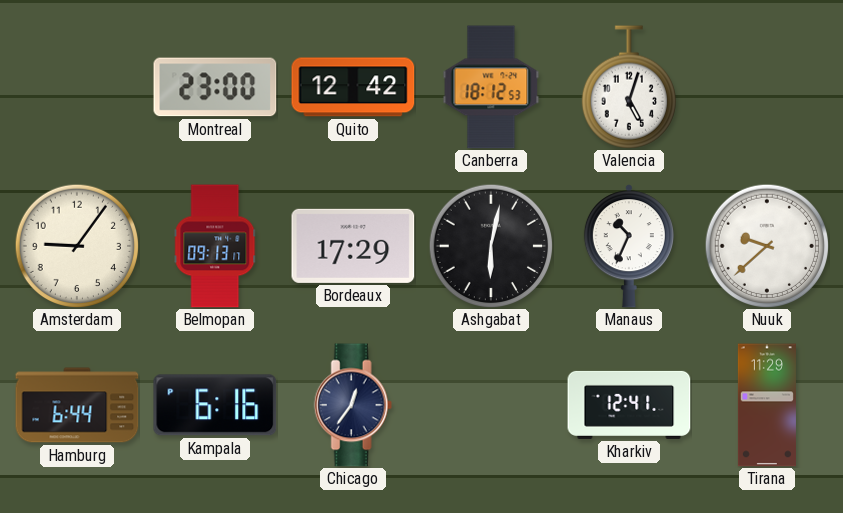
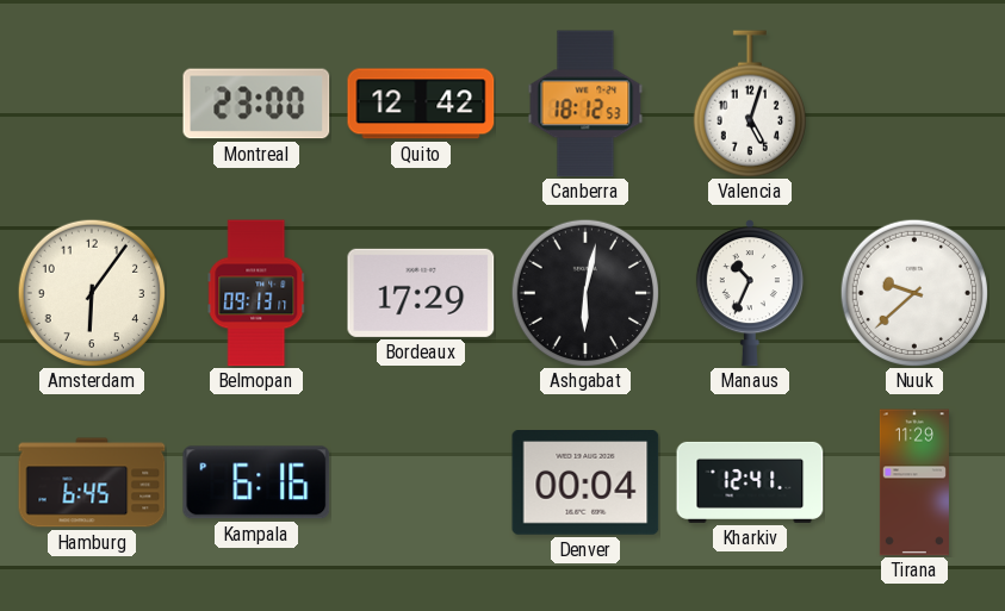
Amsterdam: 9:06 -> 6:06 (92, 293)
Hamburg: 6:44 -> 6:45 (92, 482)
Chicago: 12:36 -> none (353, 405)
Denver: none -> 00:04 (585, 484)
